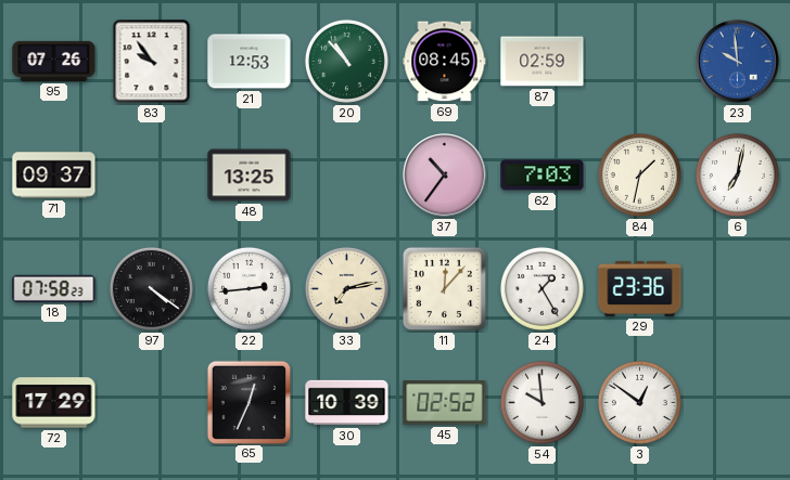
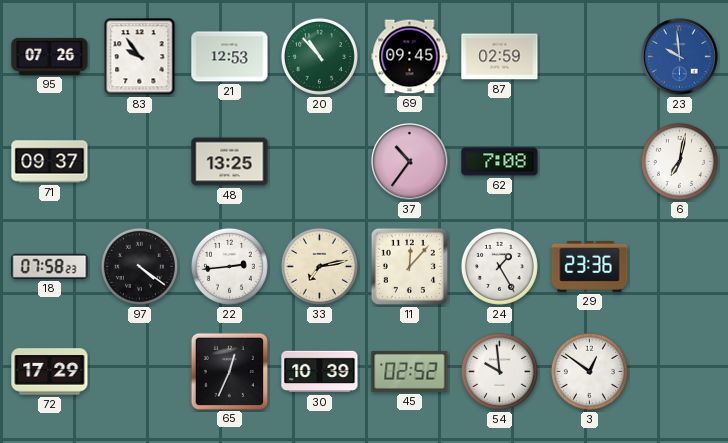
69: 08:45 -> 09:45 (410, 57)
62: 7:03 -> 7:08 (500, 162)
84: 1:32 -> none (639, 174)
